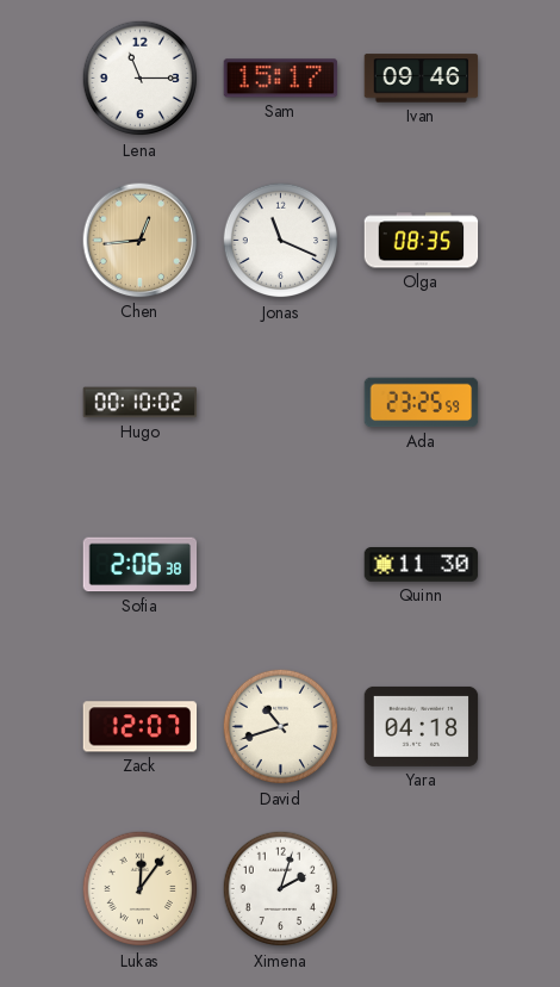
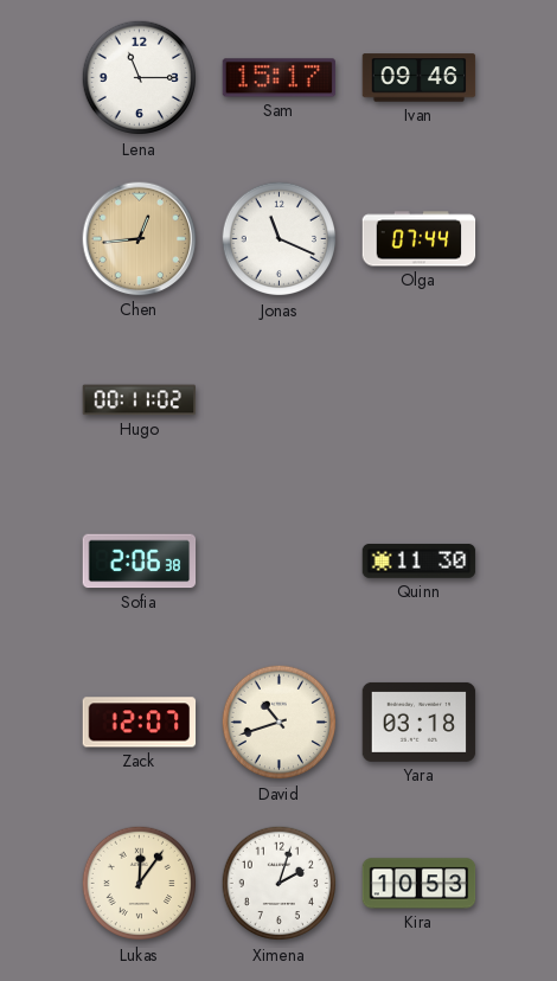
Olga: 08:35 -> 07:44 (420, 239)
Hugo: 00:10 -> 00:11 (140, 400)
Ada: 23:25 -> none (422, 403)
Yara: 04:18 -> 03:18 (420, 722)
Kira: none -> 10:53 (420, 884)
